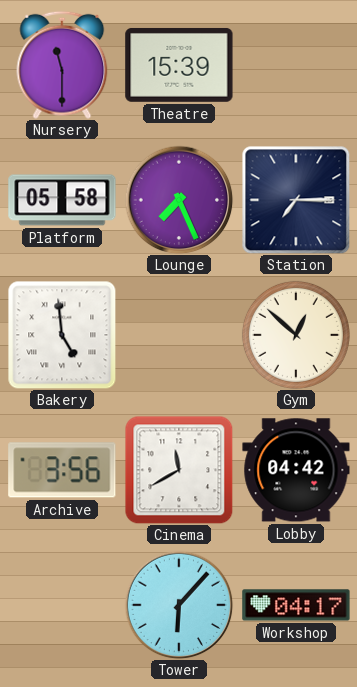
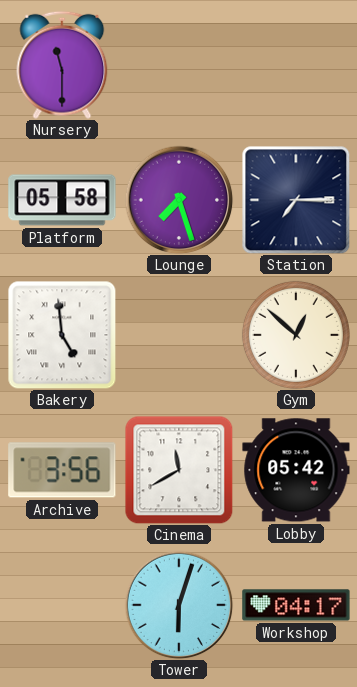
Theatre: 15:39 -> none (179, 65)
Lounge: 7:26 -> 7:27 (179, 200)
Lobby: 04:42 -> 05:42 (296, 470)
Tower: 6:07 -> 6:03 (179, 605)
